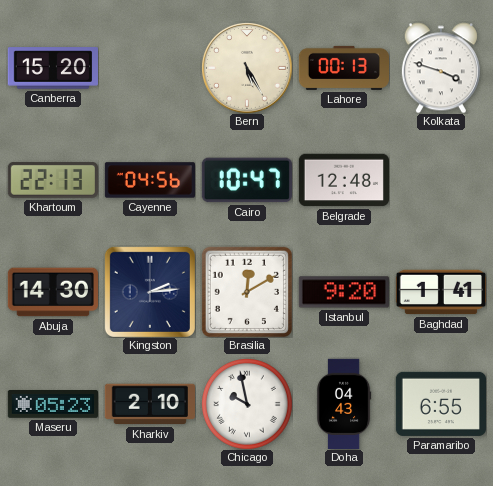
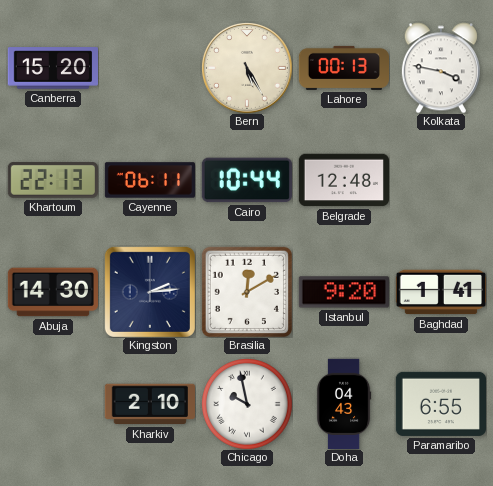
Kolkata: 3:48 -> 3:47 (441, 68)
Cayenne: 04:56 -> 06:11 (149, 180)
Cairo: 10:47 -> 10:44 (247, 180)
Maseru: 05:23 -> none (52, 404)
